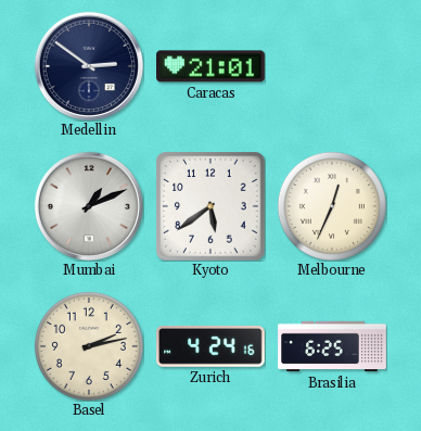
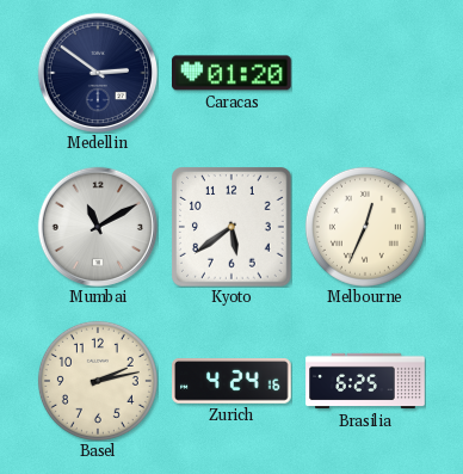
Caracas: 21:01 -> 01:20 (233, 73)
Mumbai: 1:11 -> 11:10 (98, 227)
